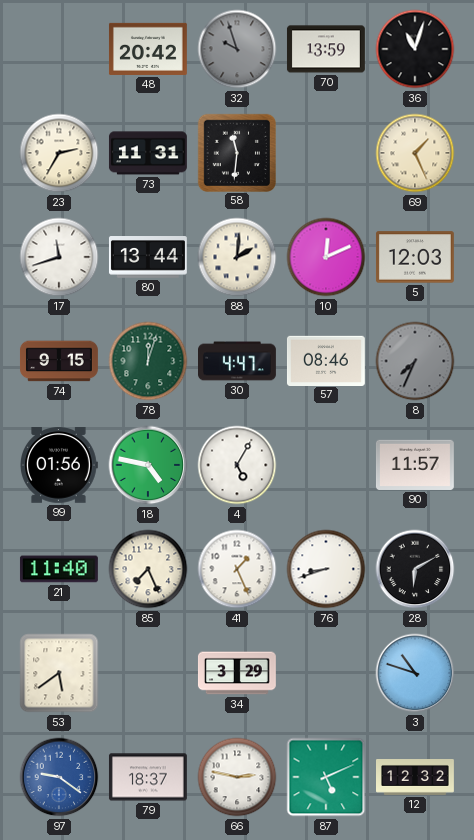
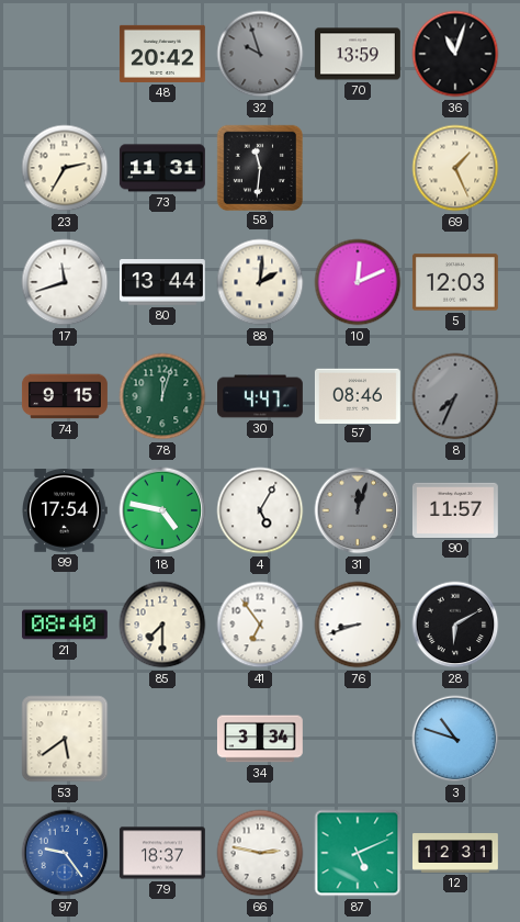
99: 01:56 -> 17:54 (65, 510)
31: none -> 12:03 (358, 510)
21: 11:40 -> 08:40 (65, 625)
85: 7:26 -> 7:30 (162, 625)
41: 1:26 -> 6:54 (260, 625)
34: 3:29 -> 3:34 (260, 739)
97: 9:21 -> 9:24 (65, 853)
12: 12:32 -> 12:31 (456, 854)
